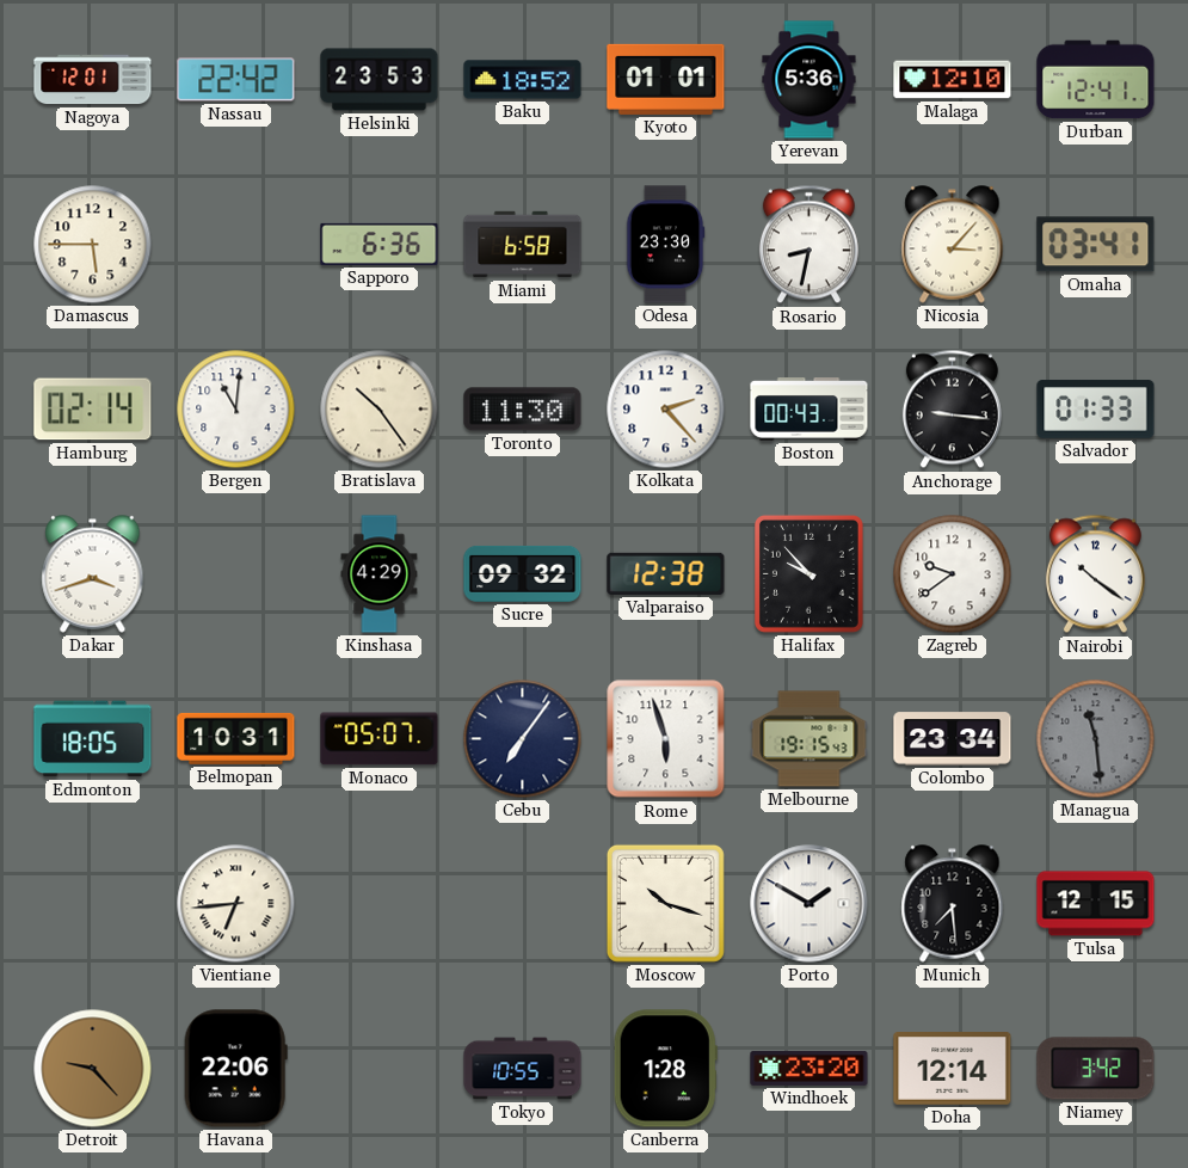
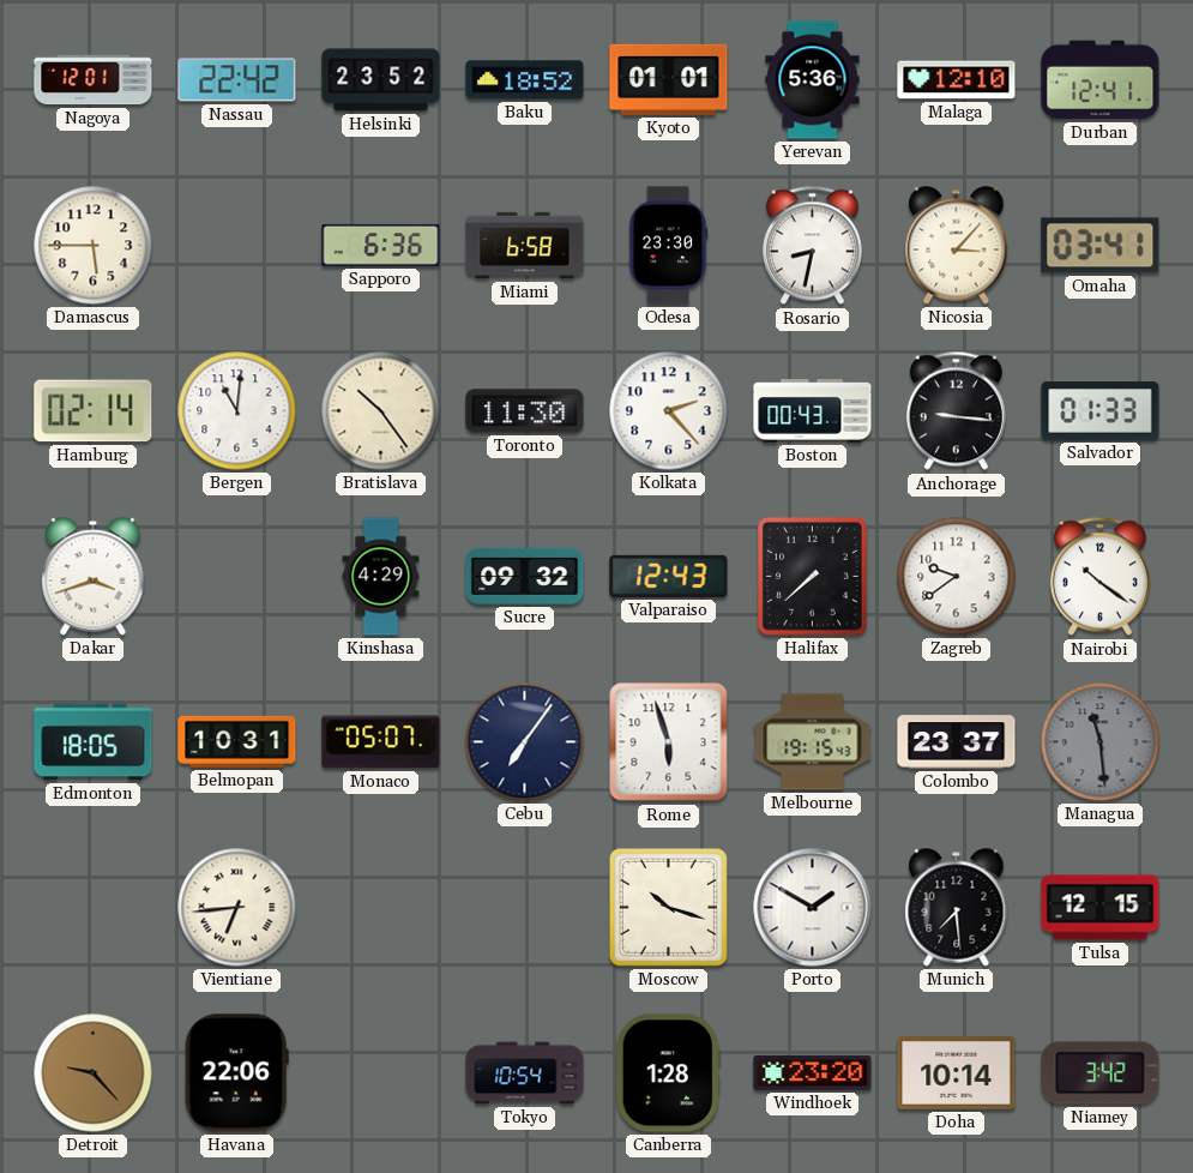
Helsinki: 23:53 -> 23:52 (381, 80)
Valparaiso: 12:38 -> 12:43 (669, 576)
Halifax: 9:53 -> 7:38 (812, 576)
Colombo: 23:34 -> 23:37 (957, 742)
Tokyo: 10:55 -> 10:54 (525, 1073)
Doha: 12:14 -> 10:14 (957, 1073)
